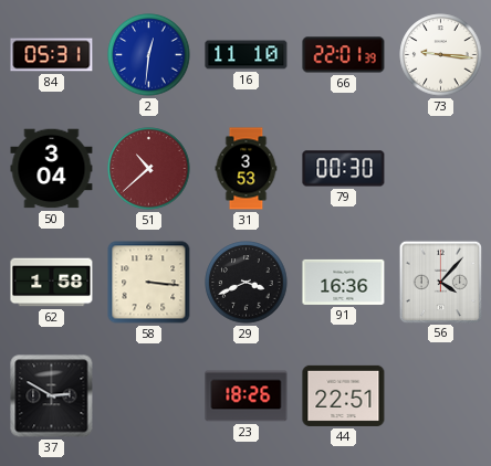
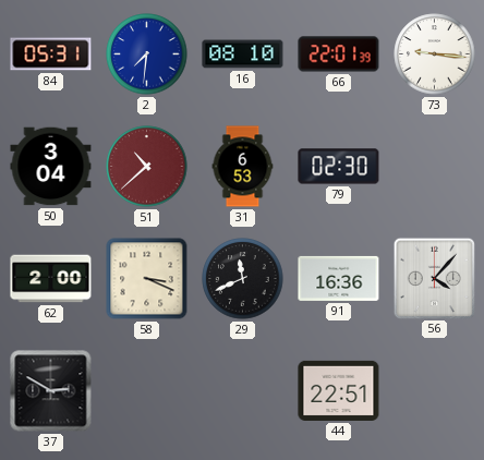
2: 12:31 -> 7:31 (147, 55)
16: 11:10 -> 08:10 (243, 55)
31: 3:53 -> 6:53 (243, 167)
79: 00:30 -> 02:30 (339, 167)
62: 1:58 -> 2:00 (51, 279)
58: 3:16 -> 3:19 (147, 279)
29: 3:41 -> 11:41 (243, 279)
23: 18:26 -> none (247, 396)
